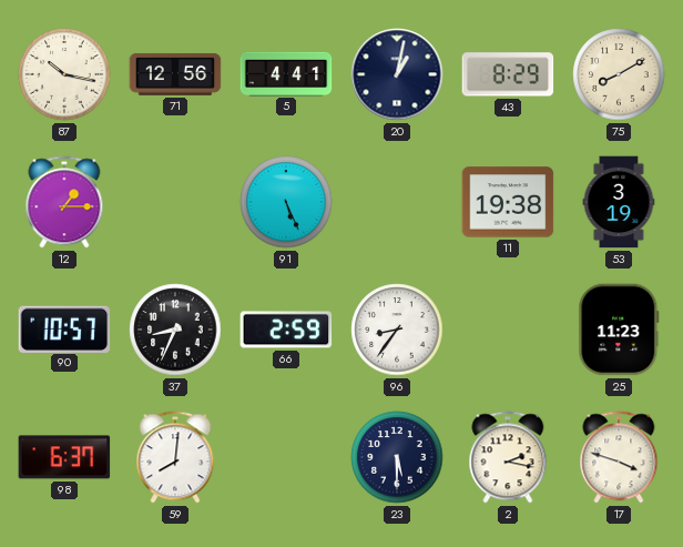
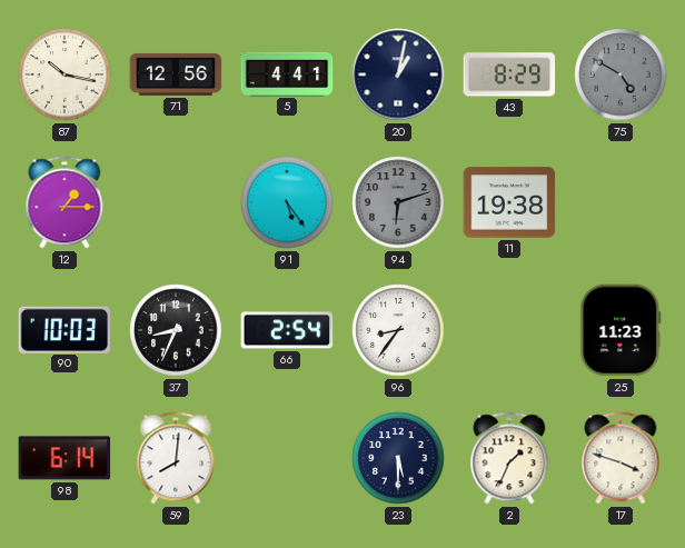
75: 8:10 -> 4:50 (621, 74)
75 dial: cream -> grey (621, 74)
91: 5:26 -> 5:24 (287, 202)
94: none -> 6:12 (398, 202)
53: 3:19 -> none (619, 202)
90: 10:57 -> 10:03 (64, 329)
66: 2:59 -> 2:54 (287, 330)
98: 6:37 -> 6:14 (64, 458)
2: 2:17 -> 1:34 (509, 458)
